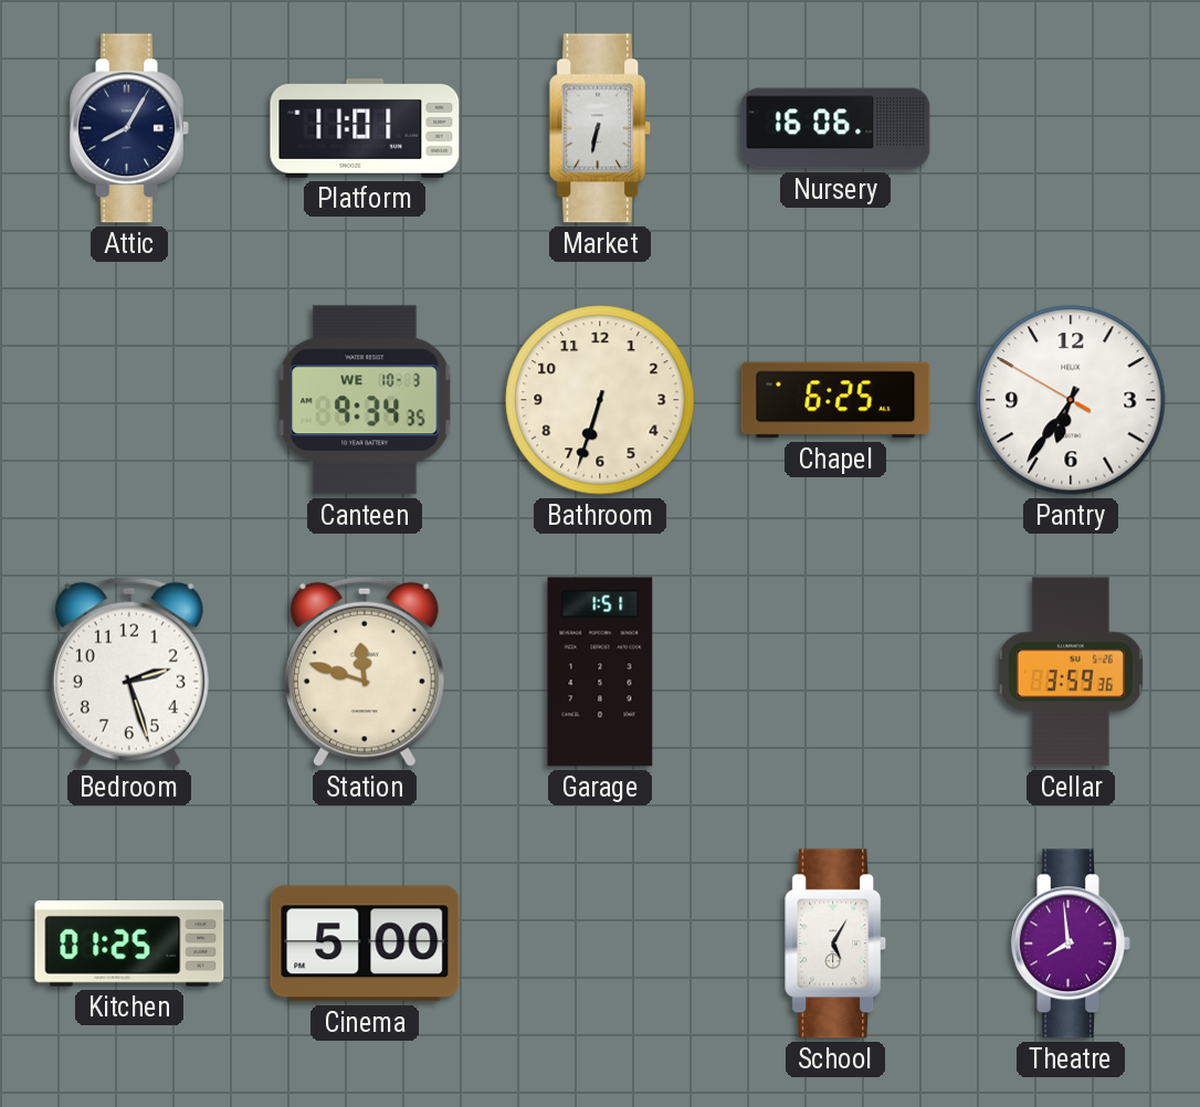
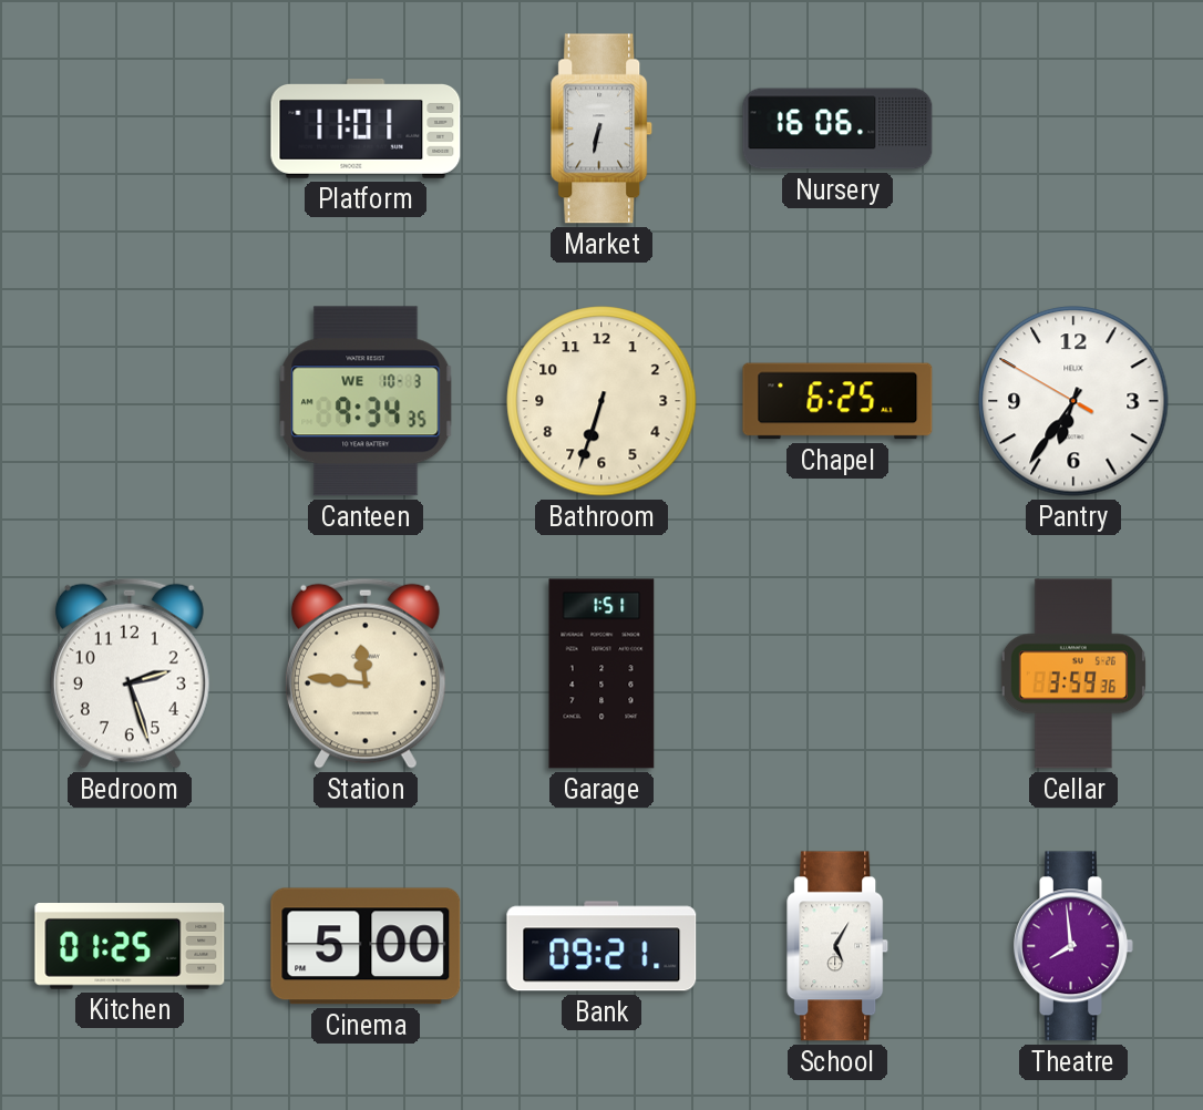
Attic: 8:05 -> none (129, 128)
Station: 11:48 -> 11:46 (366, 674)
Bank: none -> 09:21 (601, 946)
